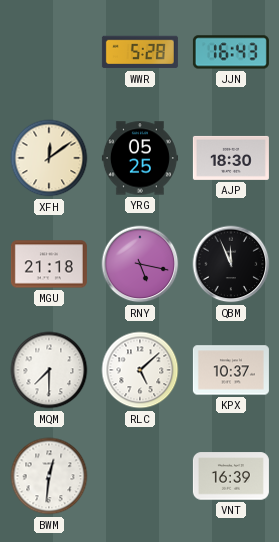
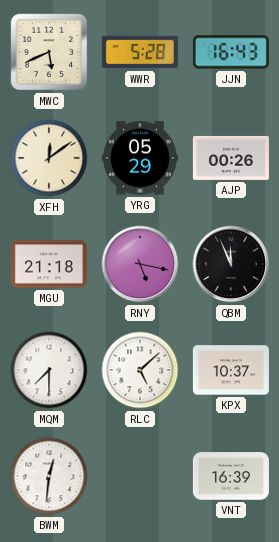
MWC: none -> 5:41 (49, 52)
YRG: 05:25 -> 05:29 (140, 158)
AJP: 18:30 -> 00:26 (231, 158)
